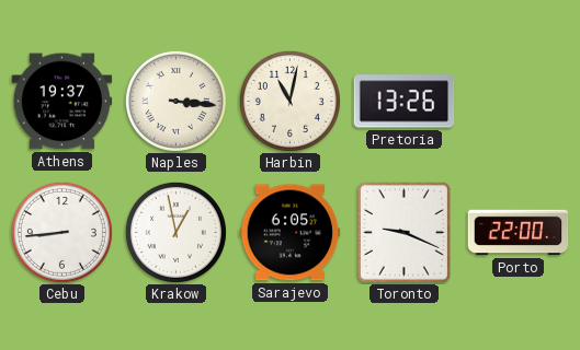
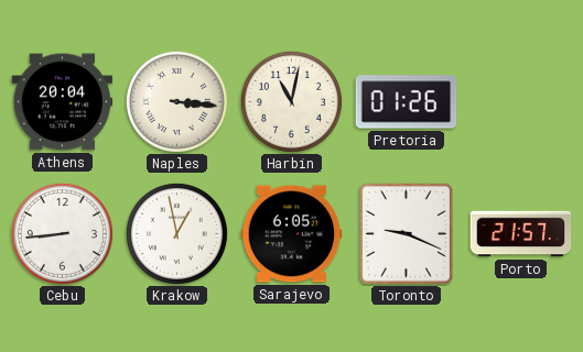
Athens: 19:37 -> 20:04 (63, 102)
Pretoria: 13:26 -> 01:26 (407, 102)
Porto: 22:00 -> 21:57 (521, 234)
